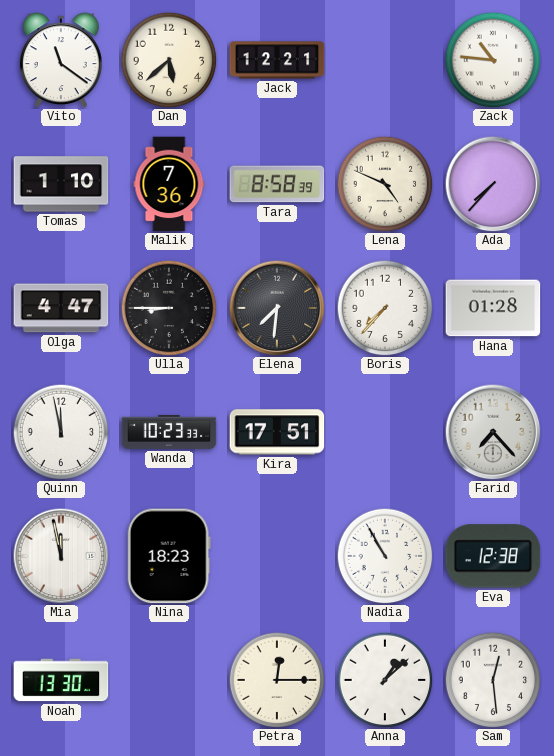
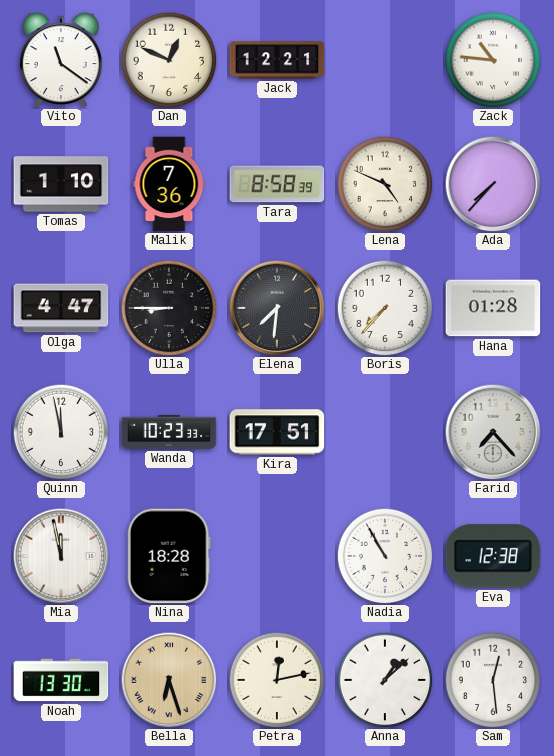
Dan: 5:38 -> 12:49 (169, 60)
Nina: 18:23 -> 18:28 (169, 556)
Bella: none -> 6:27 (169, 680)
Petra: 12:15 -> 12:13 (277, 680)
